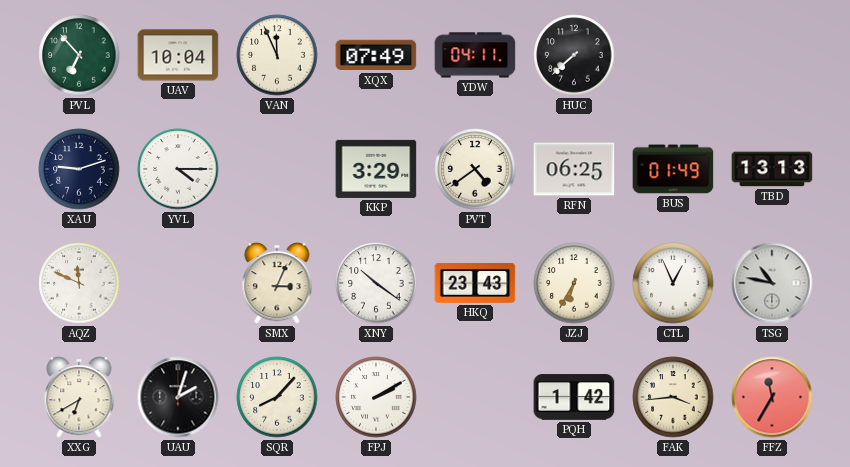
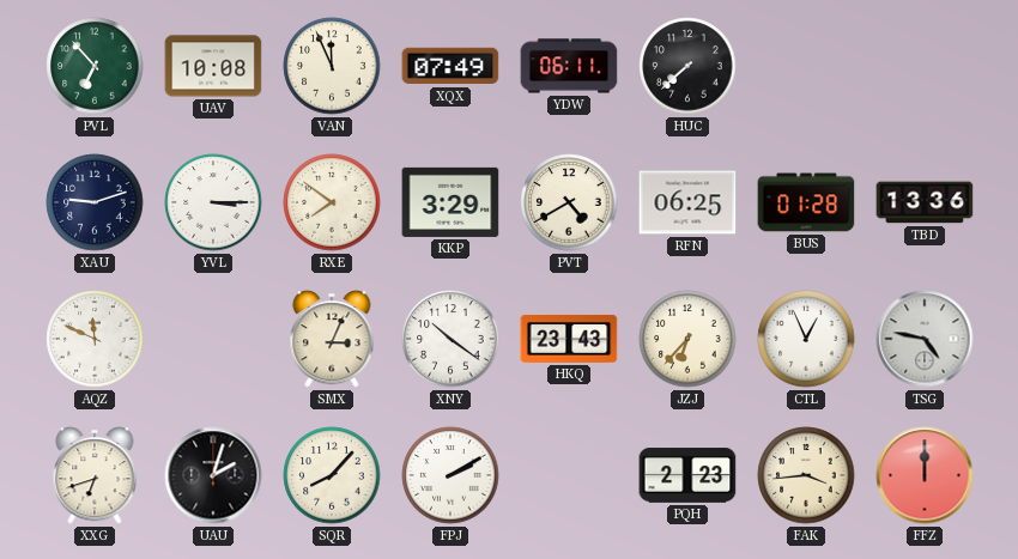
UAV: 10:04 -> 10:08 (213, 66)
YDW: 04:11 -> 06:11 (569, 66)
YVL: 4:15 -> 3:15 (213, 202)
RXE: none -> 7:51 (332, 202)
PVT: 4:39 -> 4:40 (569, 202)
BUS: 01:49 -> 01:28 (806, 202)
TBD: 13:13 -> 13:36 (925, 202)
JZJ: 6:35 -> 6:37 (687, 339)
TSG: 10:47 -> 4:47 (925, 339)
XXG: 6:40 -> 6:42 (95, 475)
PQH: 1:42 -> 2:23 (687, 475)
FFZ: 11:35 -> 12:00 (925, 475)
